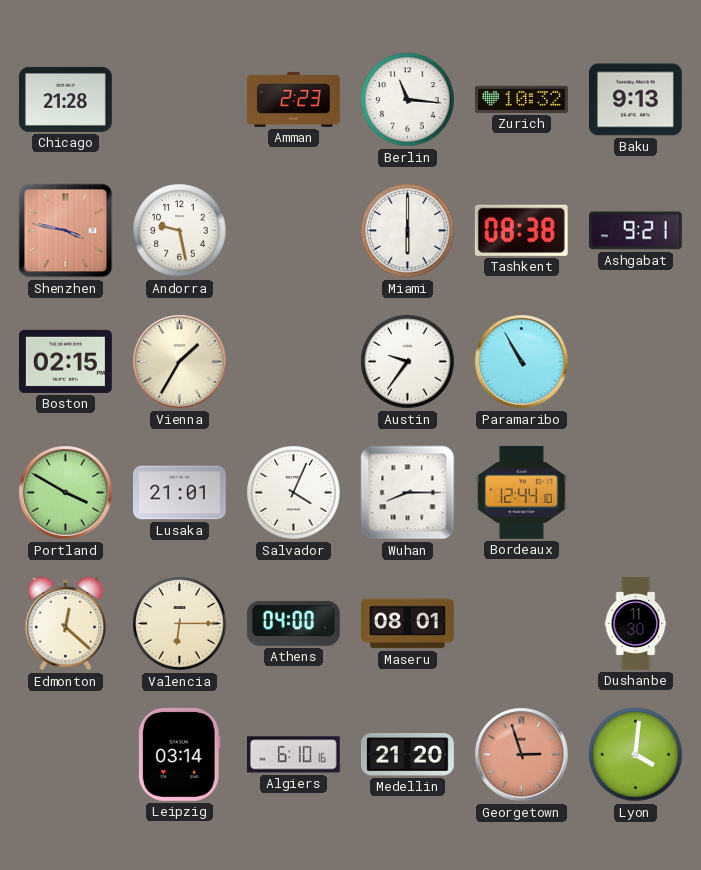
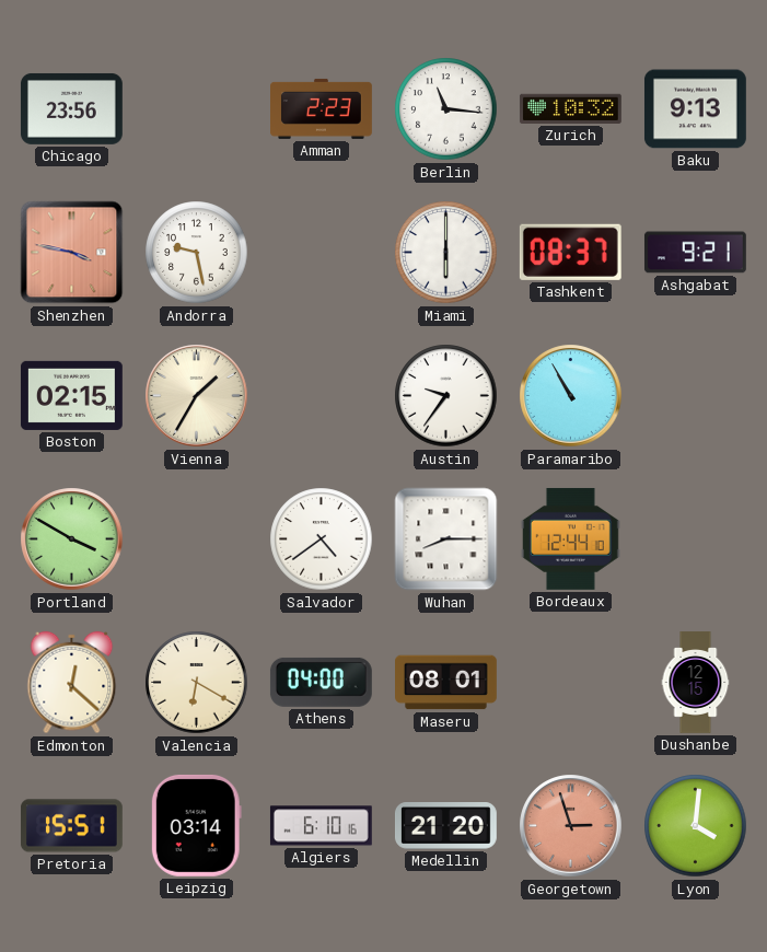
Chicago: 21:28 -> 23:56 (71, 108)
Tashkent: 08:38 -> 08:37 (570, 252)
Lusaka: 21:01 -> none (180, 493)
Salvador: 4:04 -> 4:39 (322, 539)
Valencia: 6:15 -> 6:20 (197, 683)
Dushanbe: 11:30 -> 12:15 (696, 683)
Pretoria: none -> 15:51 (71, 826)
